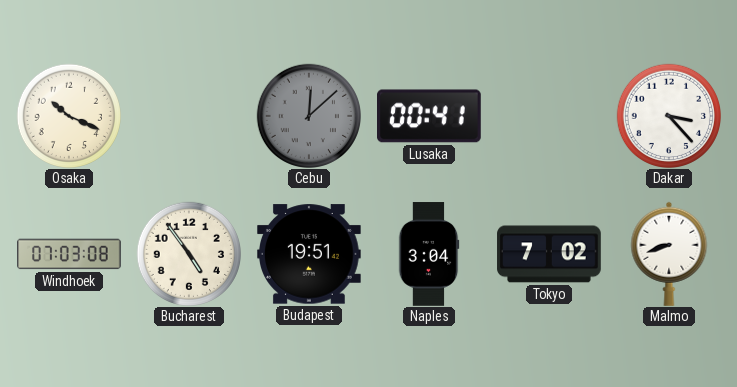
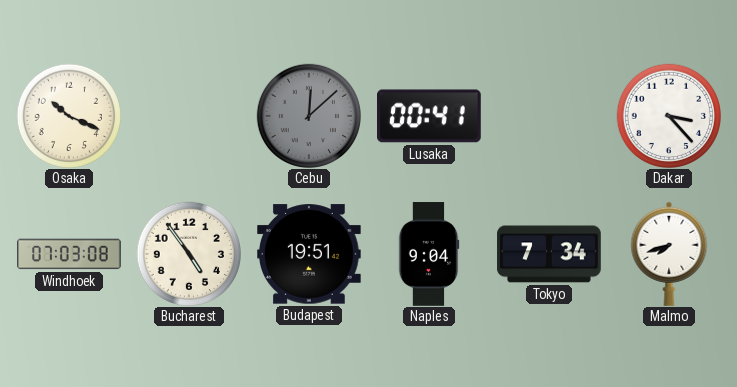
Naples: 3:04 -> 9:04 (429, 254)
Tokyo: 7:02 -> 7:34 (549, 254)
Malmo: 8:42 -> 7:42 (669, 254)
